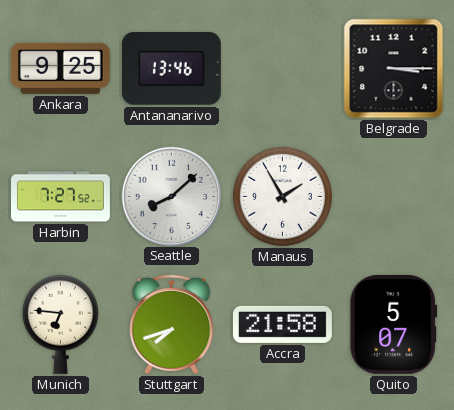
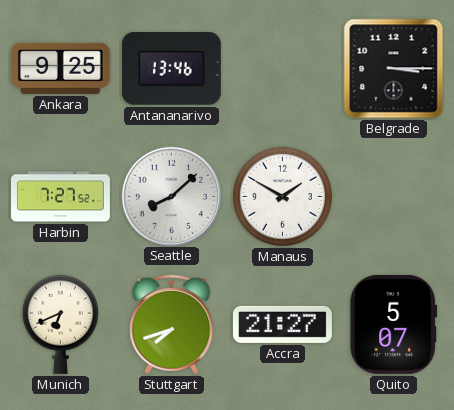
Manaus: 1:55 -> 1:50 (282, 196)
Munich: 6:46 -> 6:41 (60, 324)
Accra: 21:58 -> 21:27 (282, 324)
